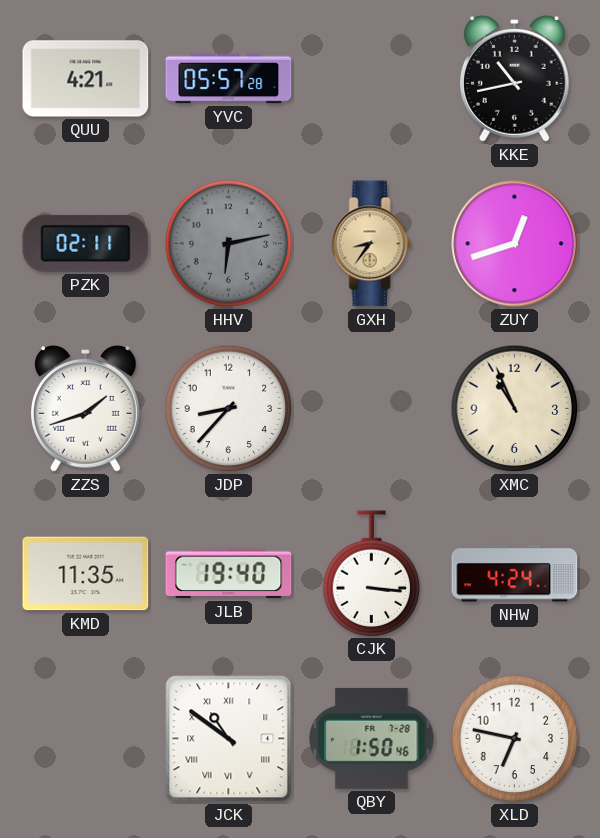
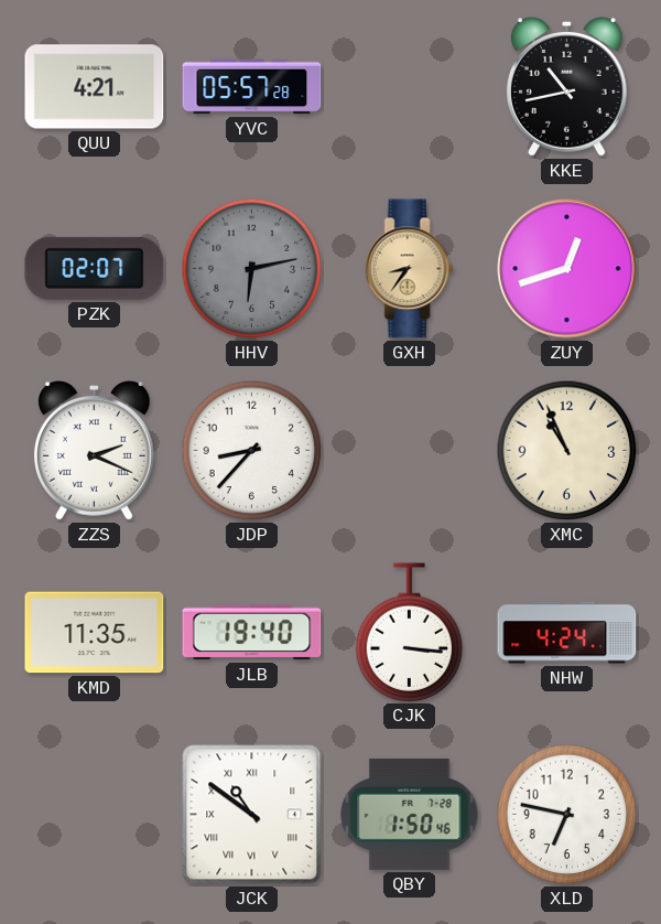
PZK: 02:11 -> 02:07 (95, 268)
ZZS: 1:42 -> 2:19 (95, 451)
